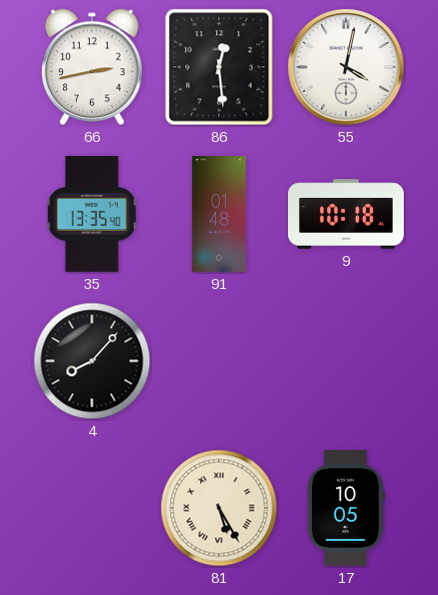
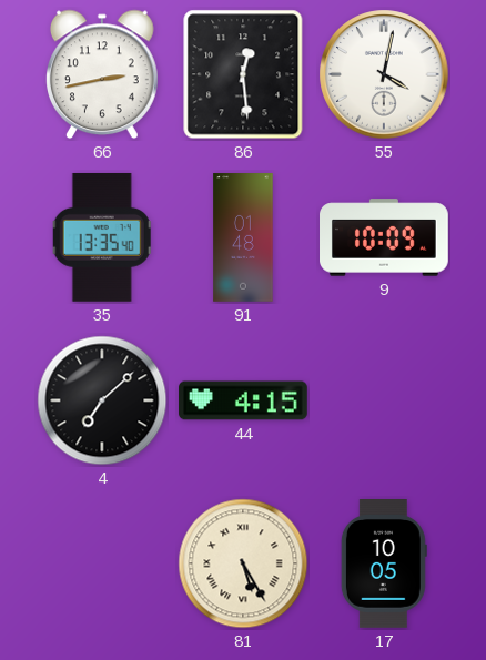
9: 10:18 -> 10:09 (385, 237)
4: 8:07 -> 7:08 (102, 400)
44: none -> 4:15 (244, 400)
